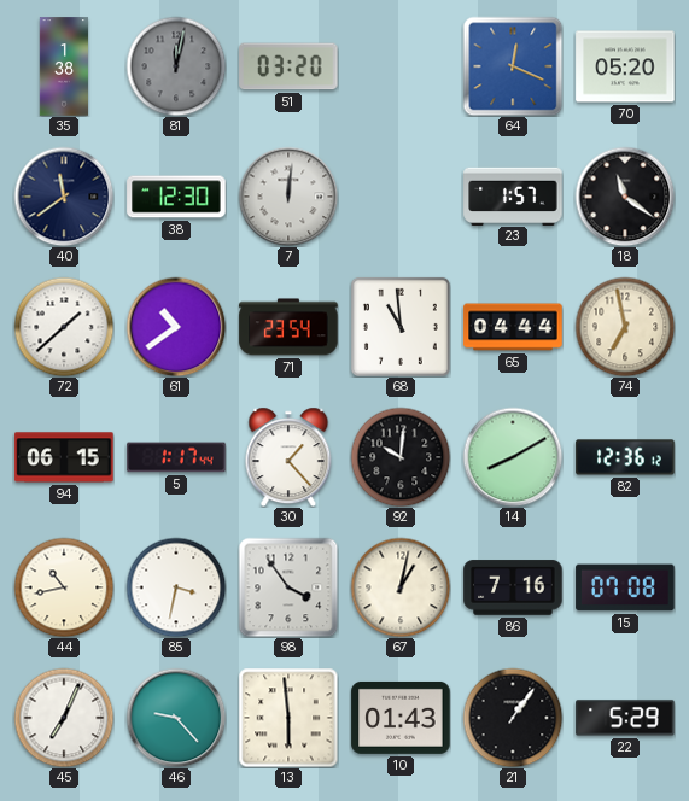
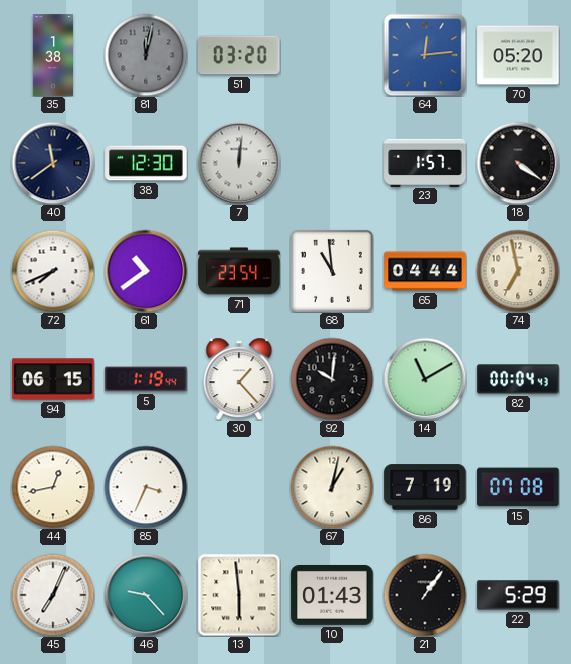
64: 12:19 -> 12:14 (425, 55)
18: 11:21 -> 4:21 (518, 163)
72: 1:38 -> 7:41 (53, 271)
5: 1:17 -> 1:19 (146, 379)
14: 8:10 -> 11:10 (425, 379)
82: 12:36 -> 00:04 (518, 379)
44: 10:43 -> 12:43 (53, 487)
85: 3:32 -> 3:34 (146, 487)
98: 3:54 -> none (288, 587)
86: 7:16 -> 7:19 (425, 487)
